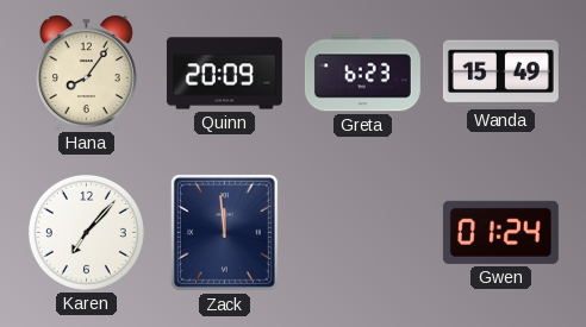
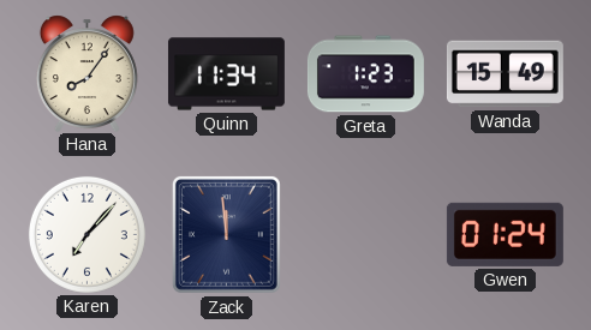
Quinn: 20:09 -> 11:34 (226, 74)
Greta: 6:23 -> 1:23 (365, 74)
